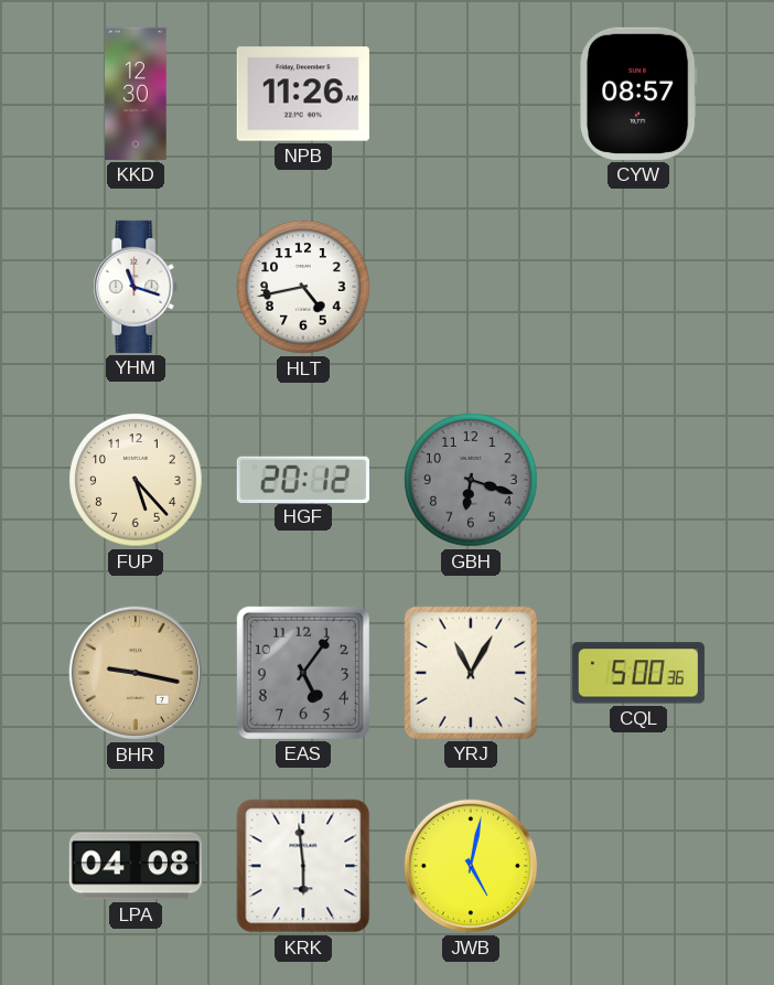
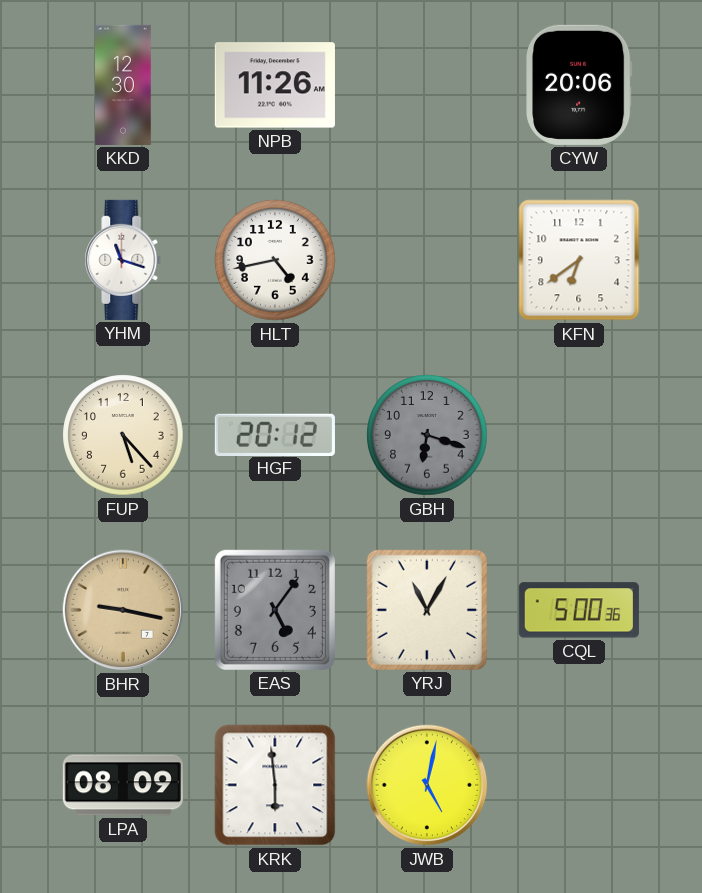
CYW: 08:57 -> 20:06 (580, 85)
KFN: none -> 6:39 (579, 260)
LPA: 04:08 -> 08:09 (123, 785)
